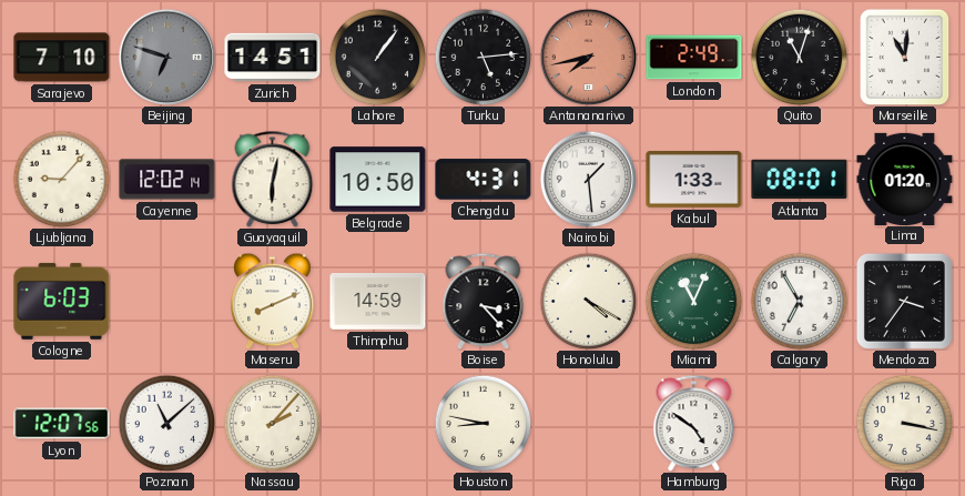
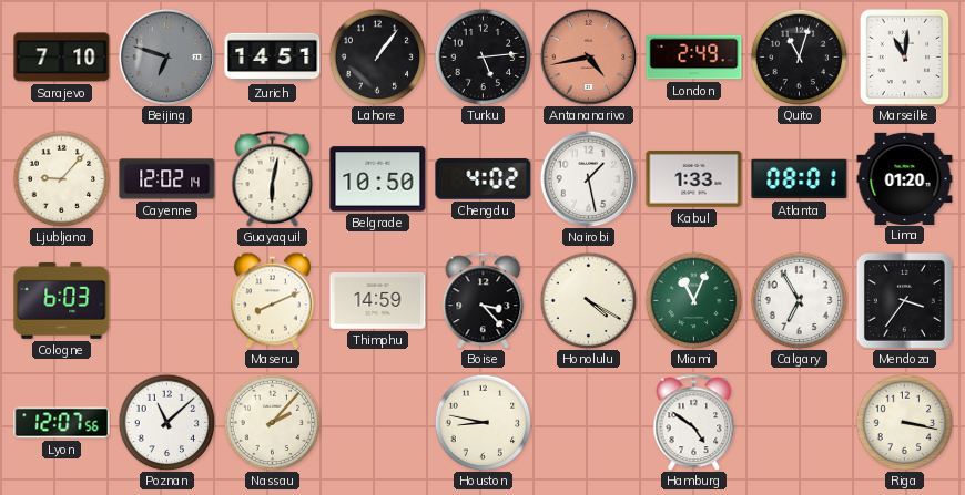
Antananarivo: 7:43 -> 4:43 (588, 56)
Chengdu: 4:31 -> 4:02 (484, 179)
Nairobi: 1:29 -> 1:28 (588, 178)
